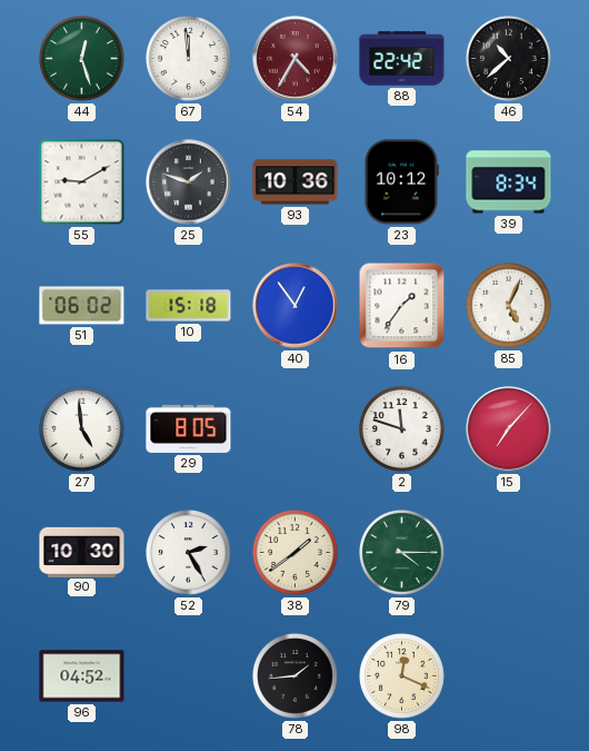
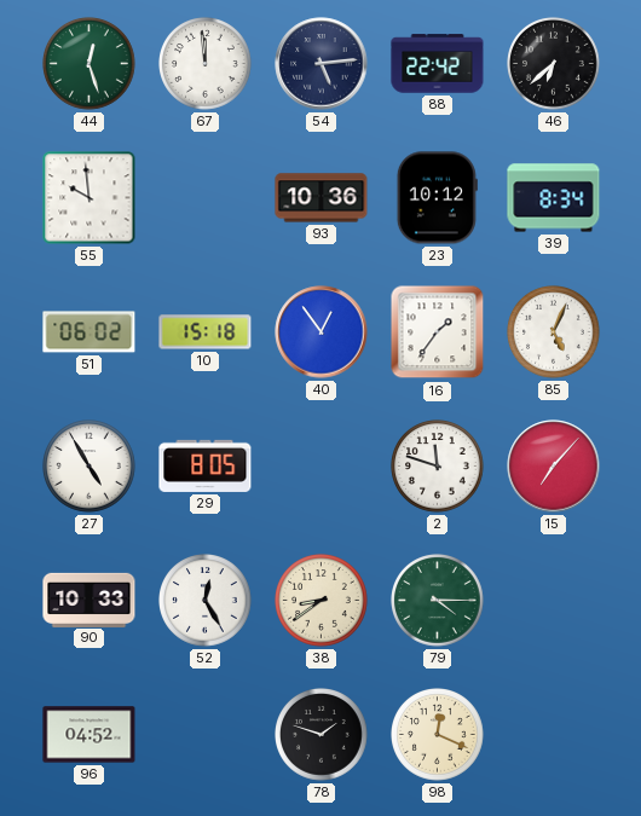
54: 4:35 -> 5:14 (322, 64)
54 dial: burgundy -> navy (322, 64)
46: 10:38 -> 6:38 (554, 64)
55: 9:10 -> 9:59 (89, 198)
25: 1:48 -> none (189, 182)
27: 4:59 -> 4:55 (89, 467)
90: 10:30 -> 10:33 (89, 600)
52: 2:25 -> 12:25 (206, 601)
38: 1:39 -> 8:39 (322, 601)
78: 1:44 -> 1:48 (322, 735)
